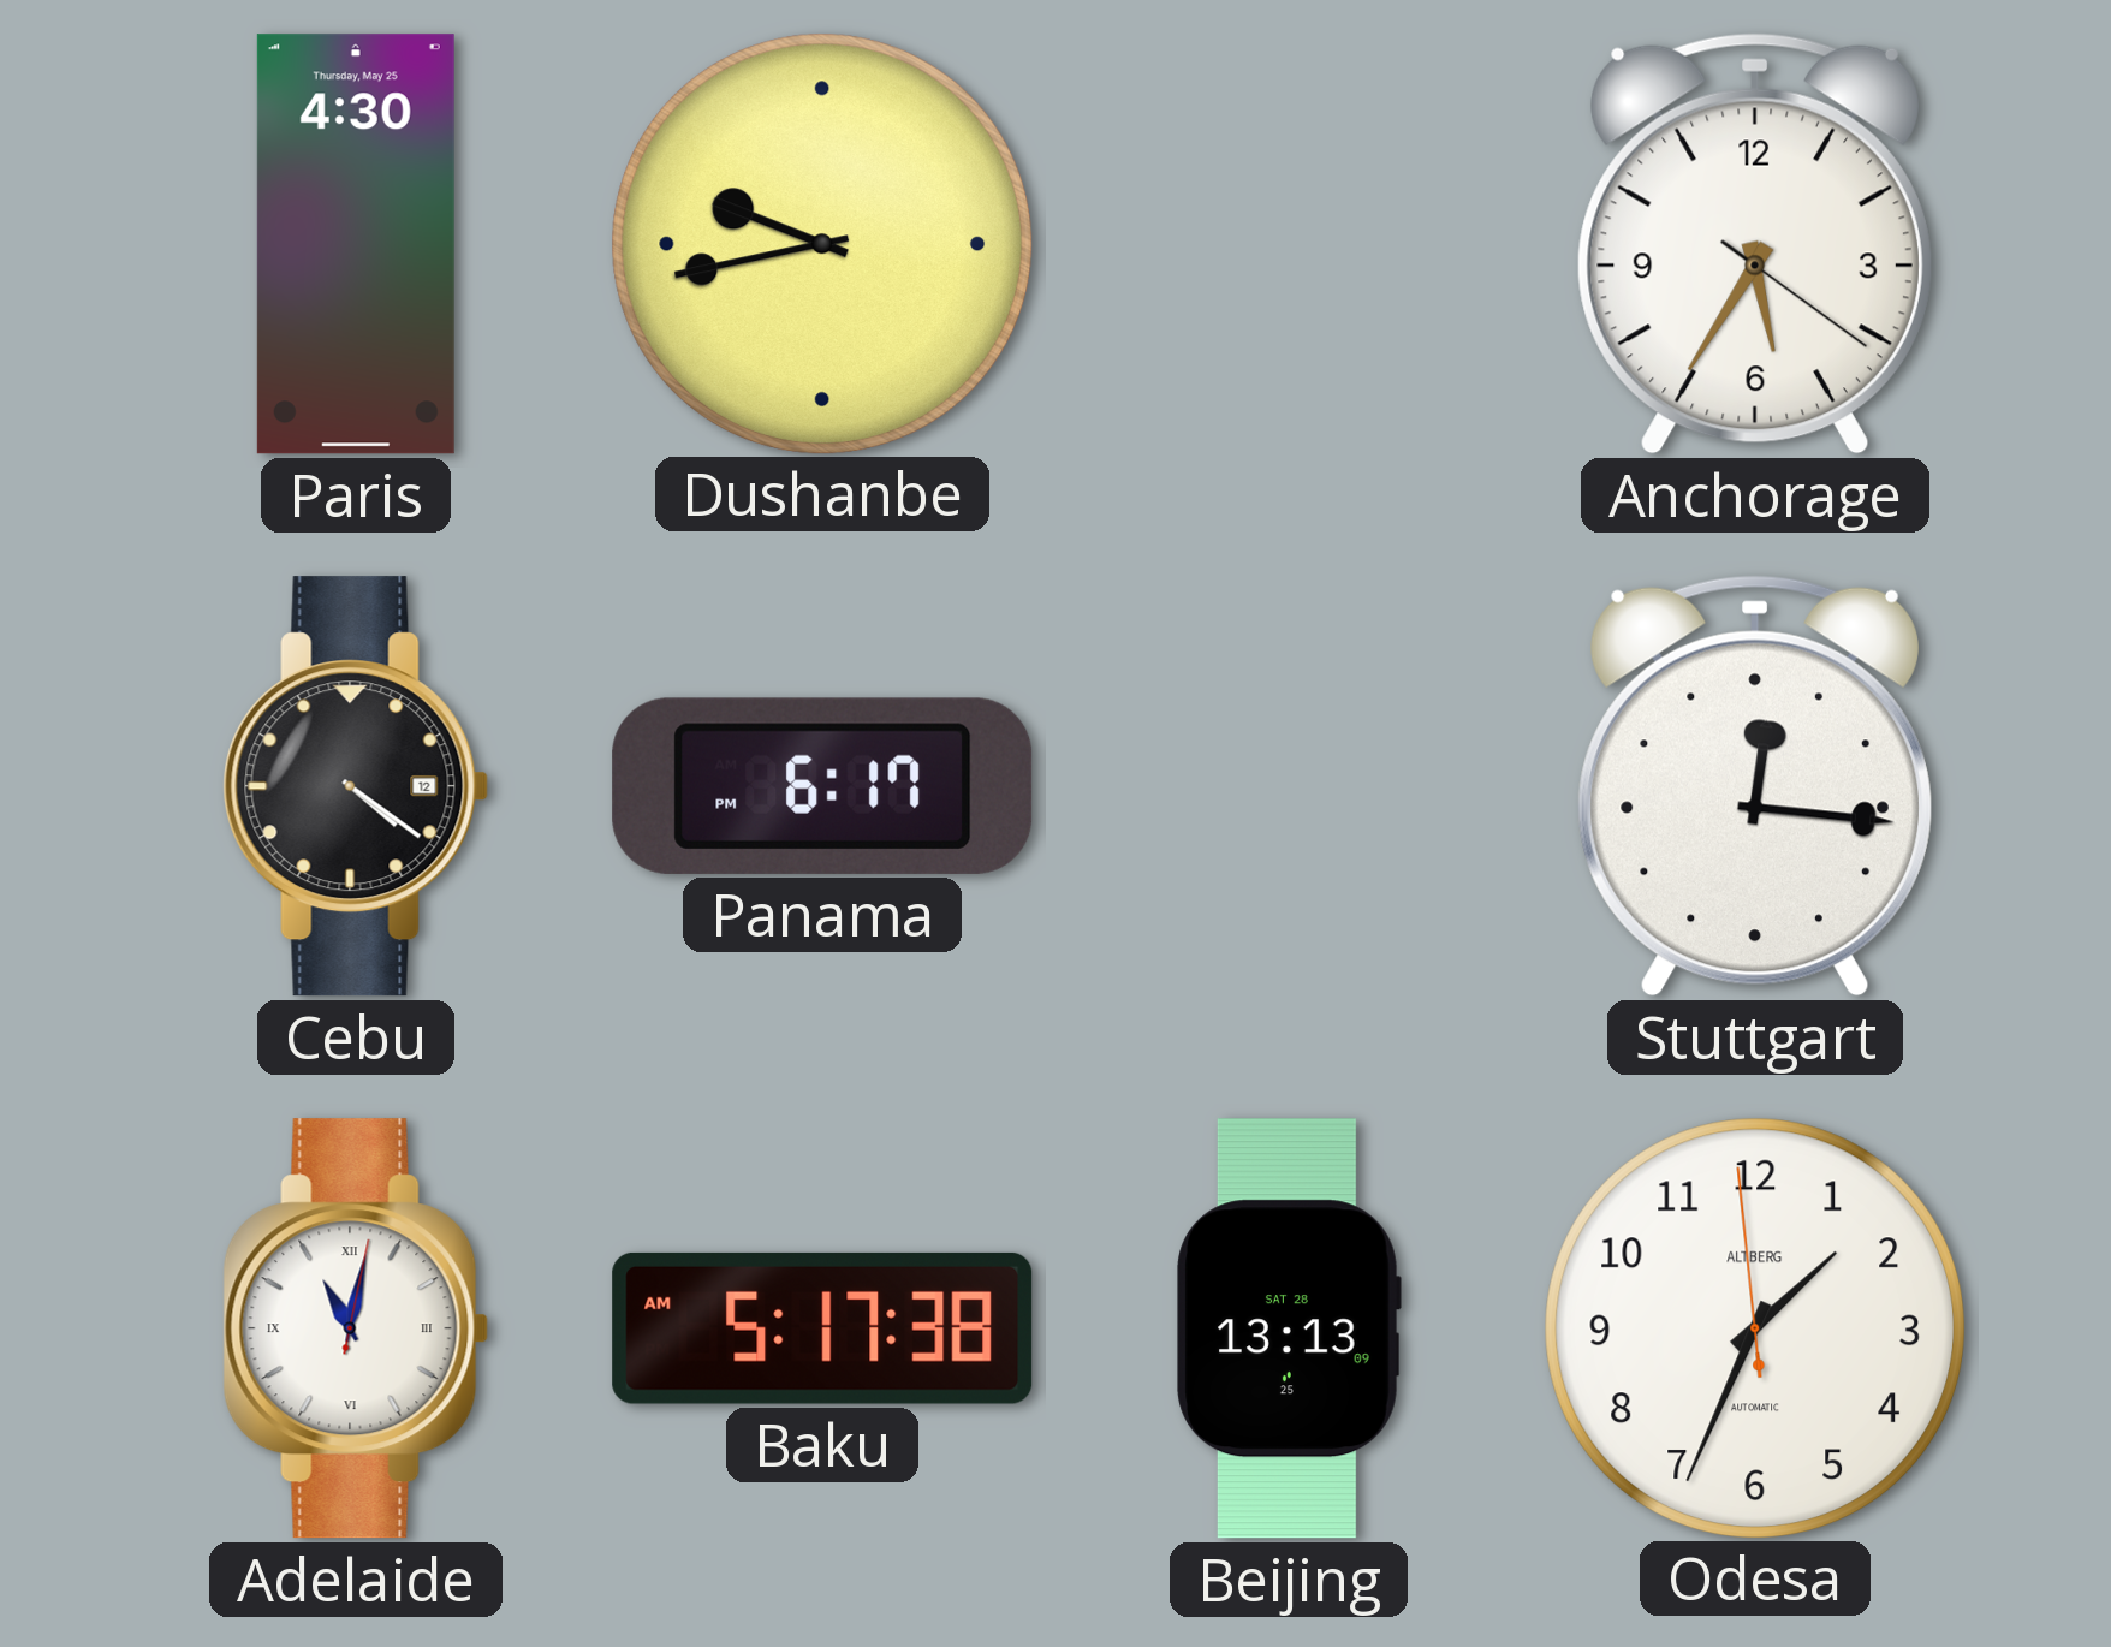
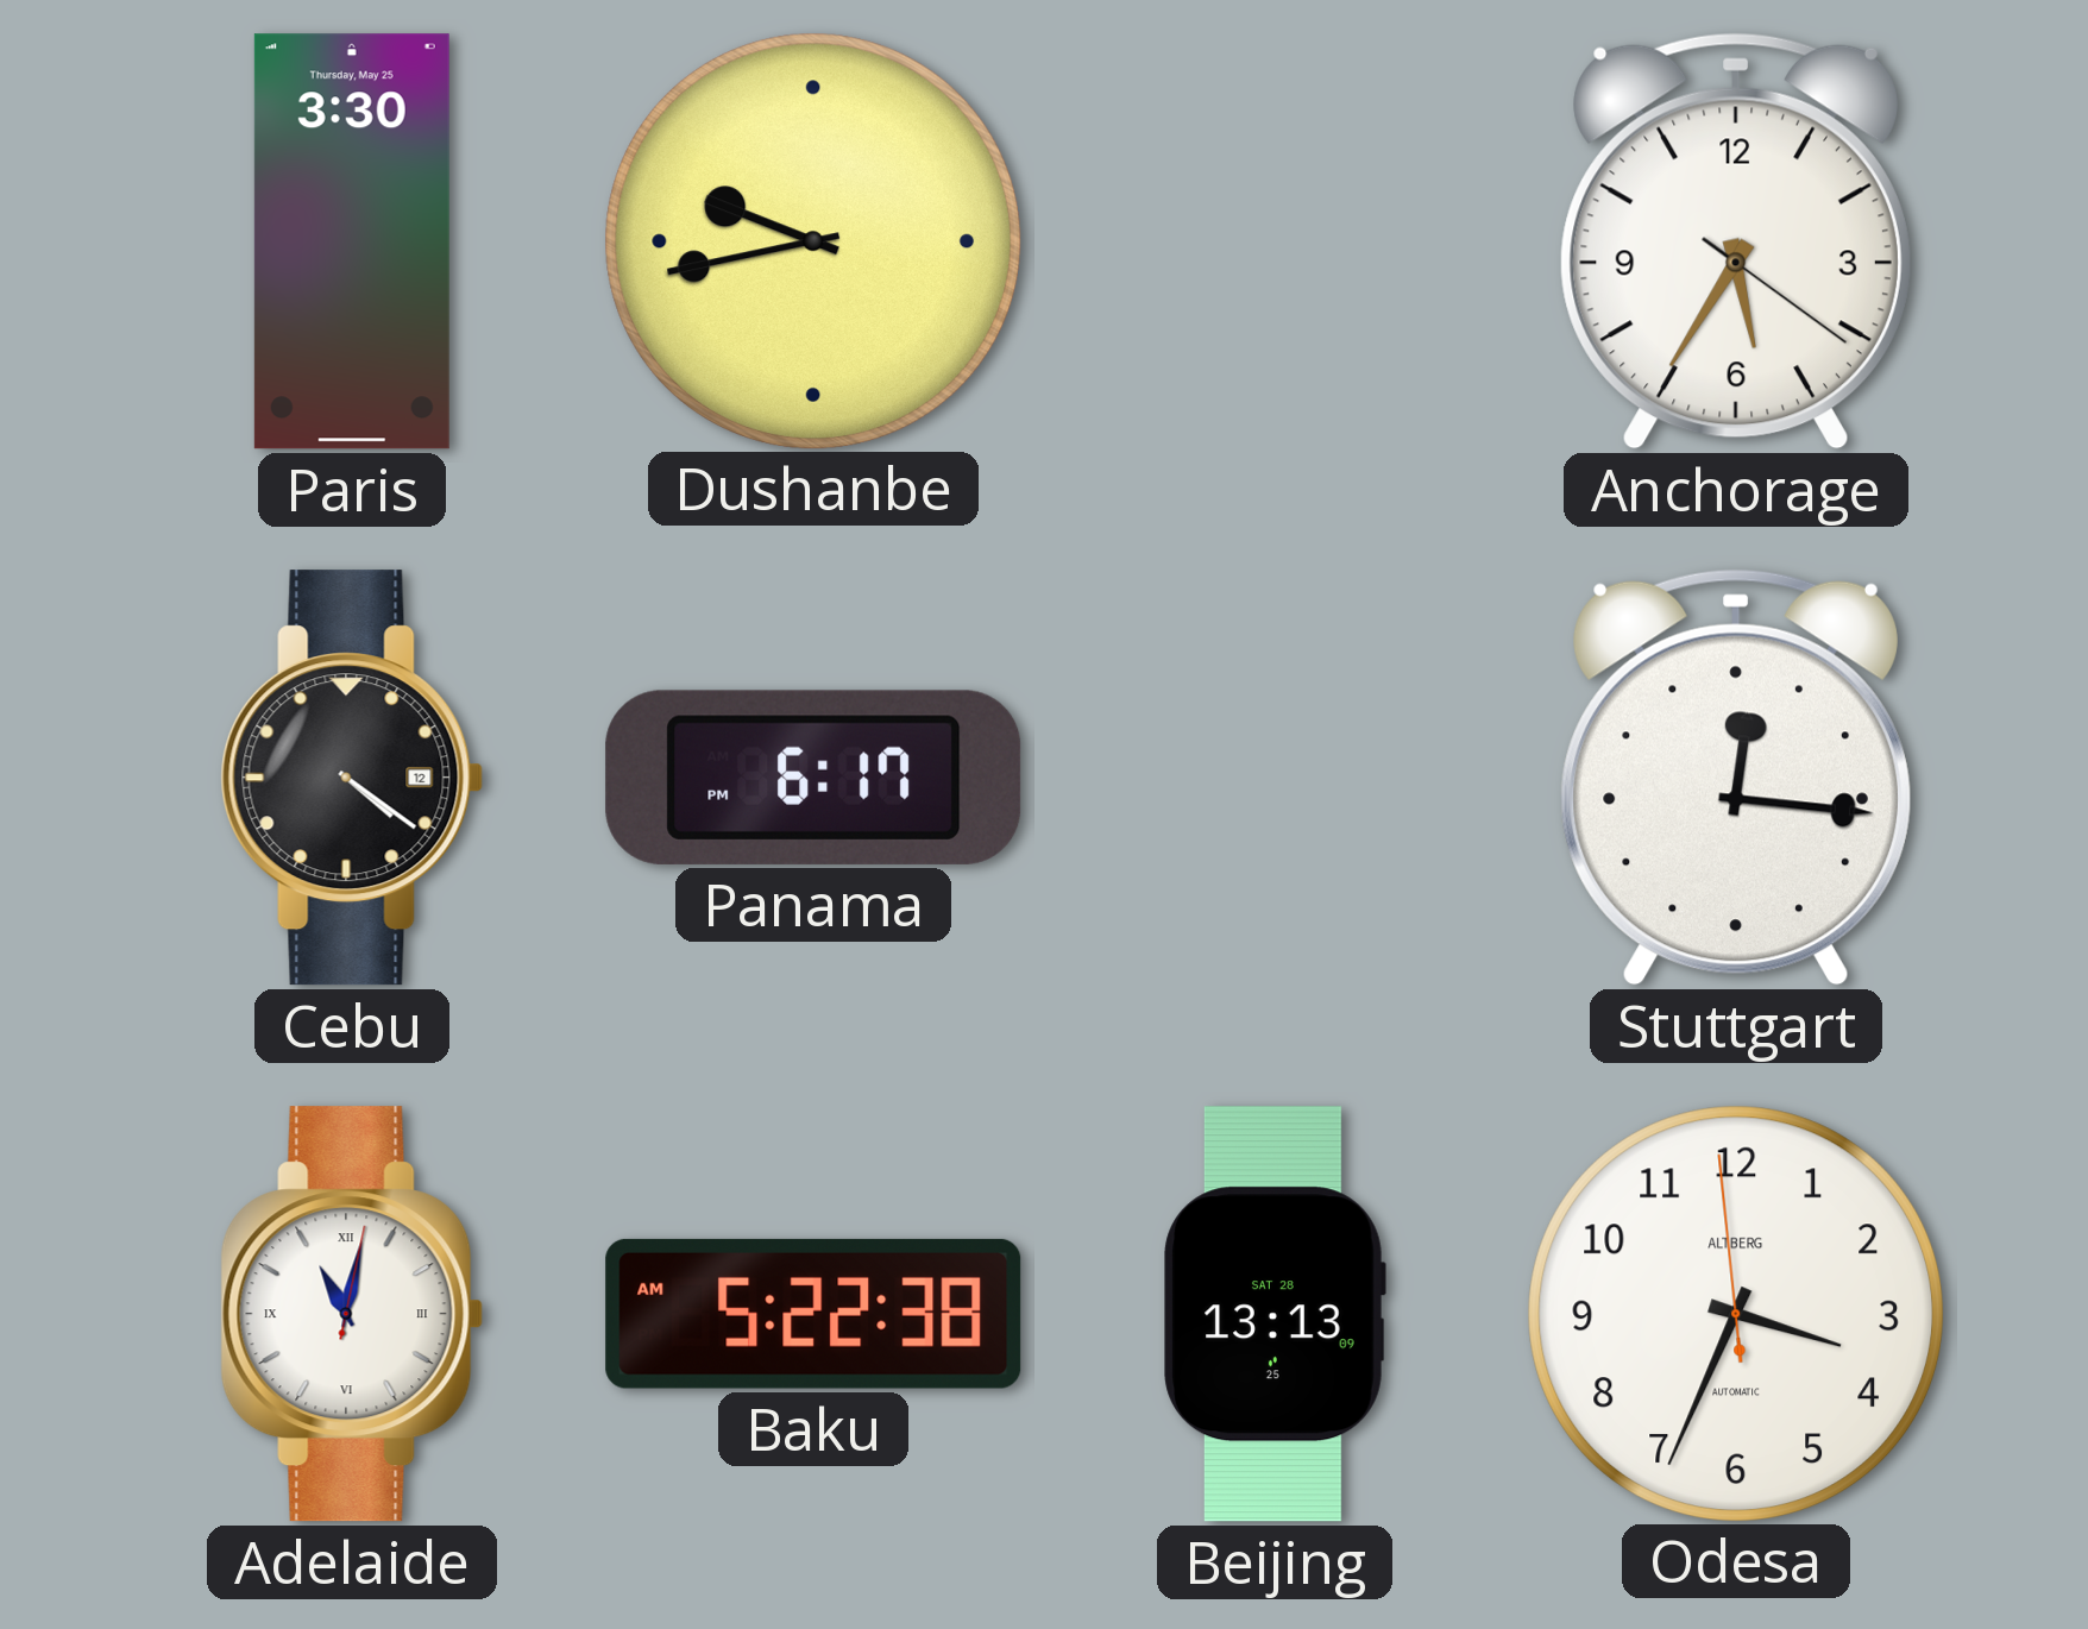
Paris: 4:30 -> 3:30 (352, 241)
Baku: 5:17 -> 5:22 (813, 1314)
Odesa: 1:33 -> 3:33 (1735, 1313)
